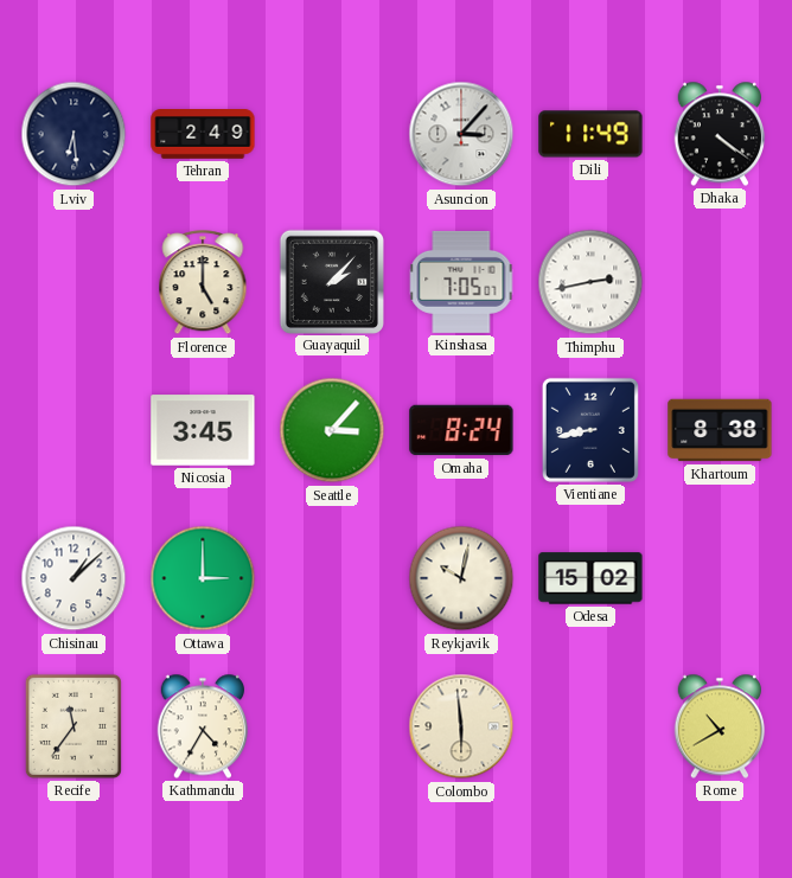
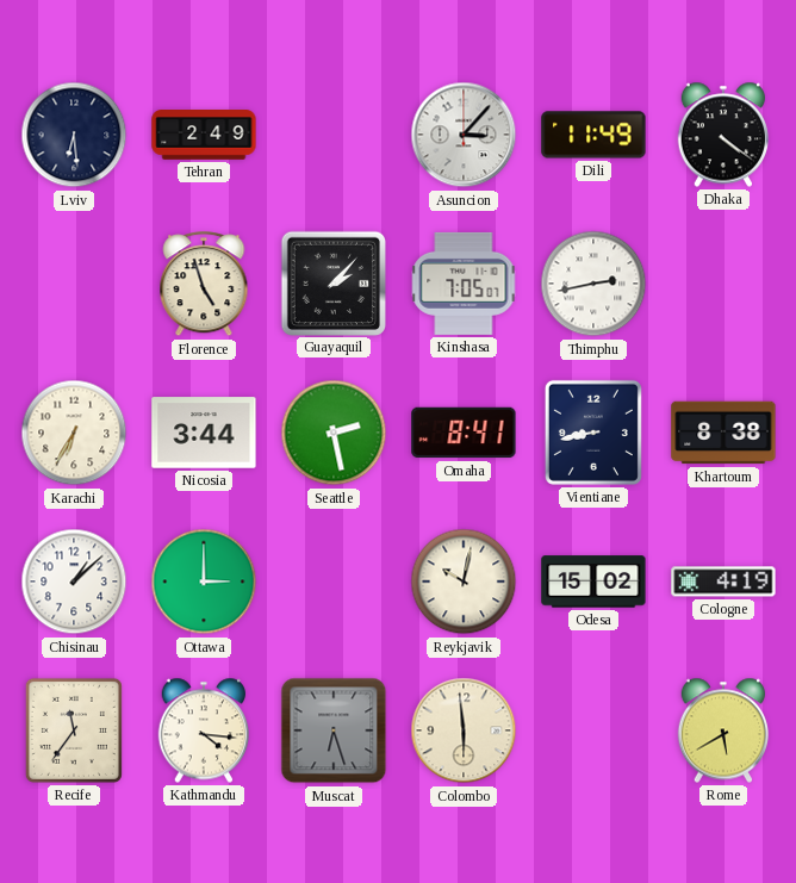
Florence: 5:00 -> 4:57 (204, 285)
Karachi: none -> 6:35 (74, 433)
Nicosia: 3:45 -> 3:44 (204, 433)
Seattle: 3:07 -> 2:28 (334, 433)
Omaha: 8:24 -> 8:41 (464, 433)
Cologne: none -> 4:19 (723, 582)
Kathmandu: 4:35 -> 4:16 (204, 730)
Muscat: none -> 6:27 (334, 730)
Rome: 10:40 -> 5:40 (723, 730)
